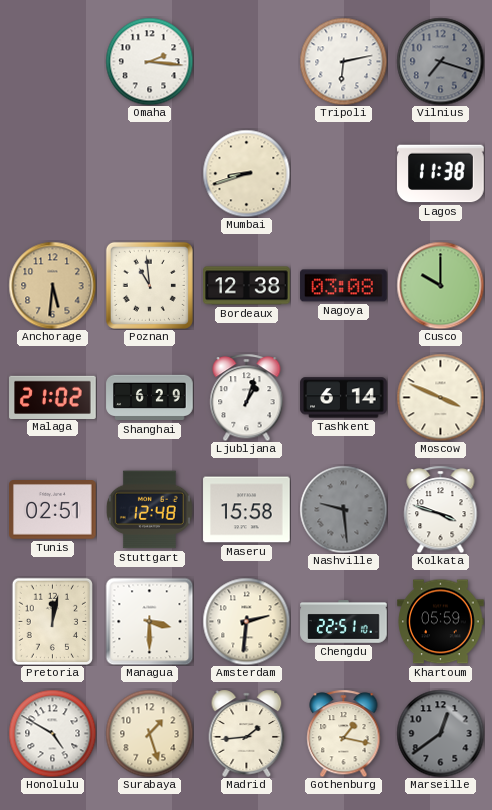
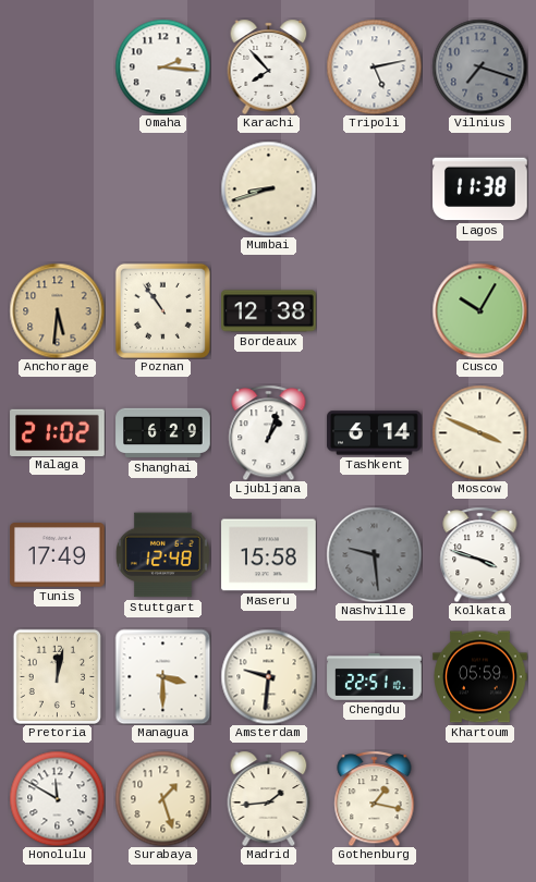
Karachi: none -> 7:53 (269, 66)
Tripoli: 6:13 -> 5:13 (374, 66)
Poznan: 10:59 -> 10:54 (162, 310)
Nagoya: 03:08 -> none (344, 286)
Cusco: 10:00 -> 10:05 (479, 310)
Tunis: 02:51 -> 17:49 (58, 555)
Amsterdam: 2:31 -> 9:31 (268, 676)
Honolulu: 4:50 -> 11:50 (57, 798)
Marseille: 12:39 -> none (440, 733)
